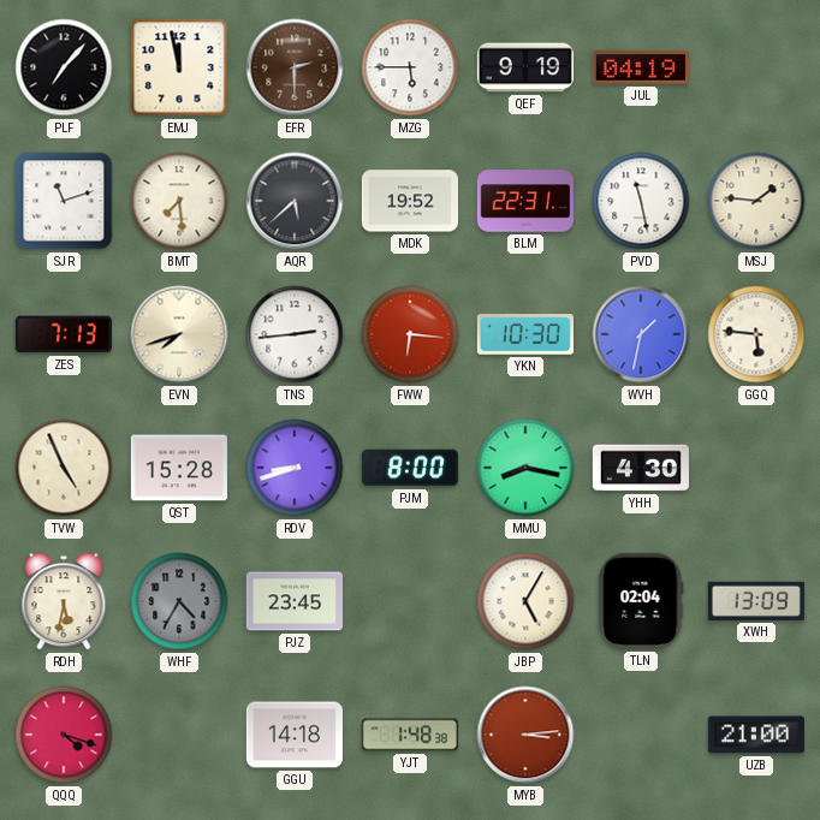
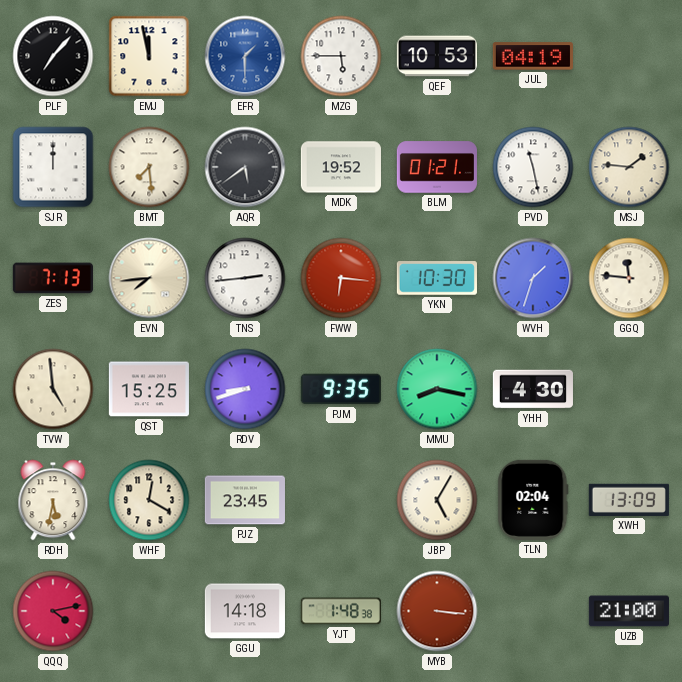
EFR: 2:30 -> 1:30 (245, 56)
EFR dial: brown -> blue (245, 56)
QEF: 9:19 -> 10:53 (437, 56)
SJR: 11:12 -> 12:00 (53, 167)
AQR: 5:38 -> 5:39 (245, 167)
BLM: 22:31 -> 01:21 (437, 167)
EVN: 7:42 -> 7:44 (149, 278)
WVH: 1:32 -> 1:33 (533, 278)
GGQ: 5:46 -> 11:46 (629, 278)
TVW: 4:56 -> 4:59 (53, 389)
QST: 15:28 -> 15:25 (149, 389)
PJM: 8:00 -> 9:35 (341, 389)
WHF: 4:35 -> 12:20 (149, 500)
WHF dial: grey -> cream (149, 500)
QQQ: 4:18 -> 4:13 (53, 611)
MYB: 3:14 -> 3:16 (437, 611)
